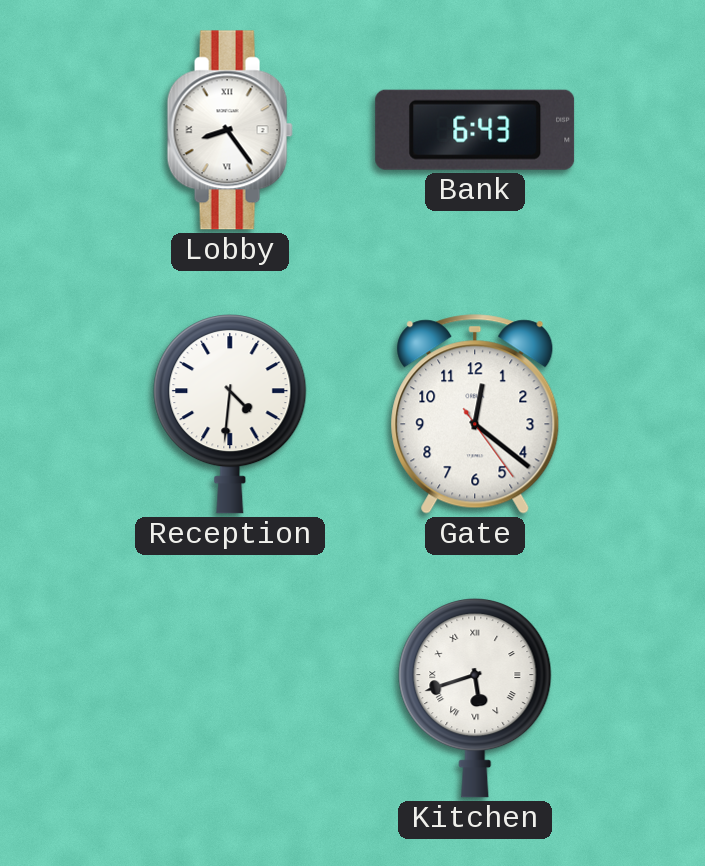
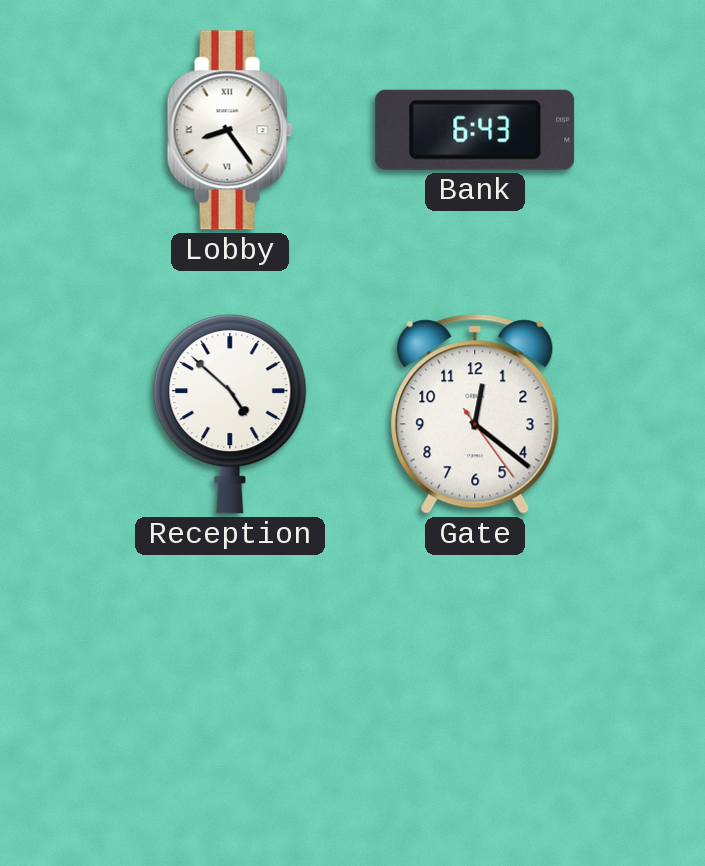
Reception: 4:31 -> 4:52 (230, 415)
Kitchen: 5:42 -> none (475, 699)
